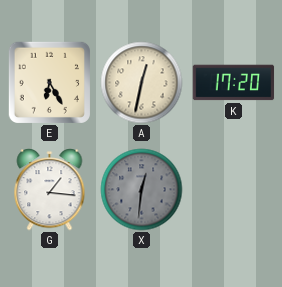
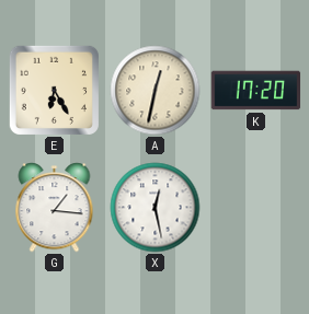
X: 12:31 -> 12:28 (156, 208)
X dial: grey -> white (156, 208)
